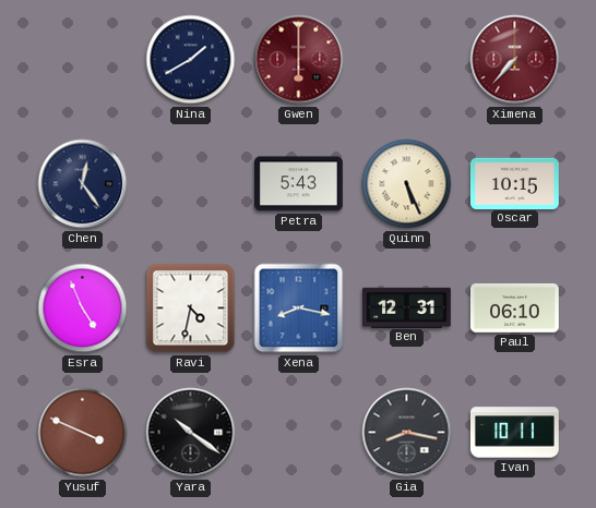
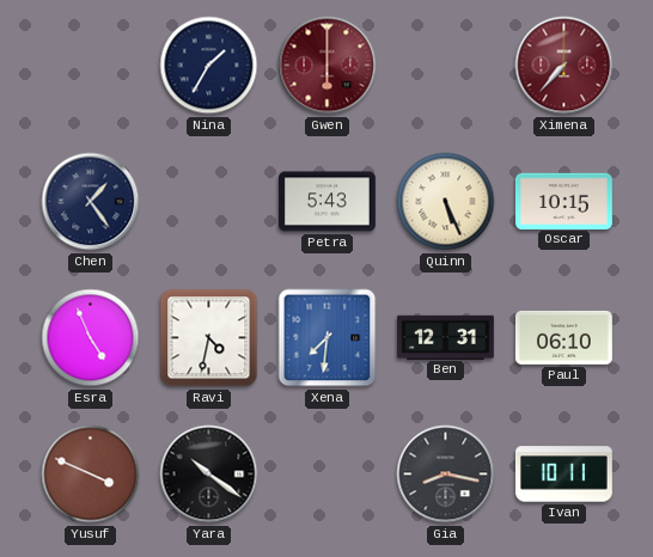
Nina: 1:40 -> 1:35 (209, 66)
Chen: 12:24 -> 1:24 (91, 202)
Xena: 8:17 -> 7:31 (328, 338)
